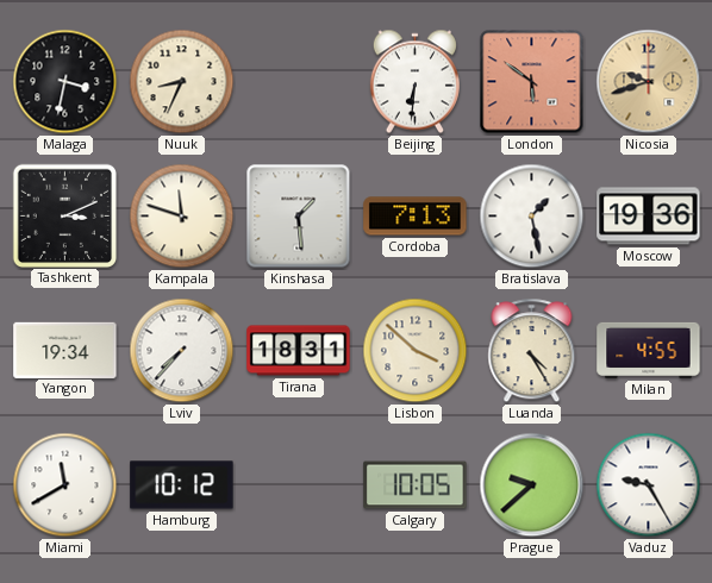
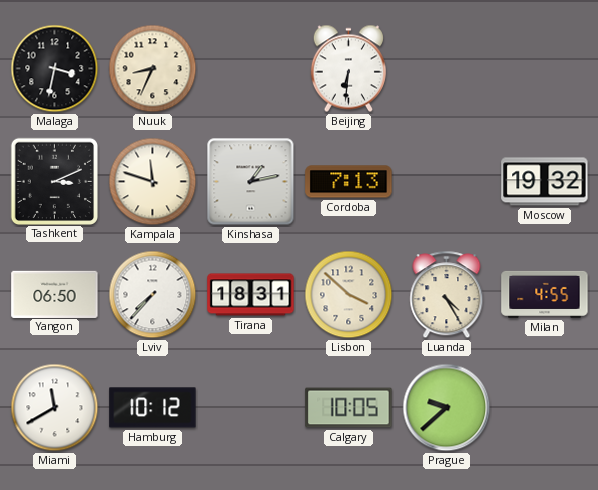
London: 5:51 -> none (532, 82)
Nicosia: 9:42 -> none (649, 82)
Kinshasa: 1:29 -> 1:13 (251, 182)
Bratislava: 1:28 -> none (532, 217)
Moscow: 19:36 -> 19:32 (545, 182)
Yangon: 19:34 -> 06:50 (55, 294)
Vaduz: 9:25 -> none (649, 485)
